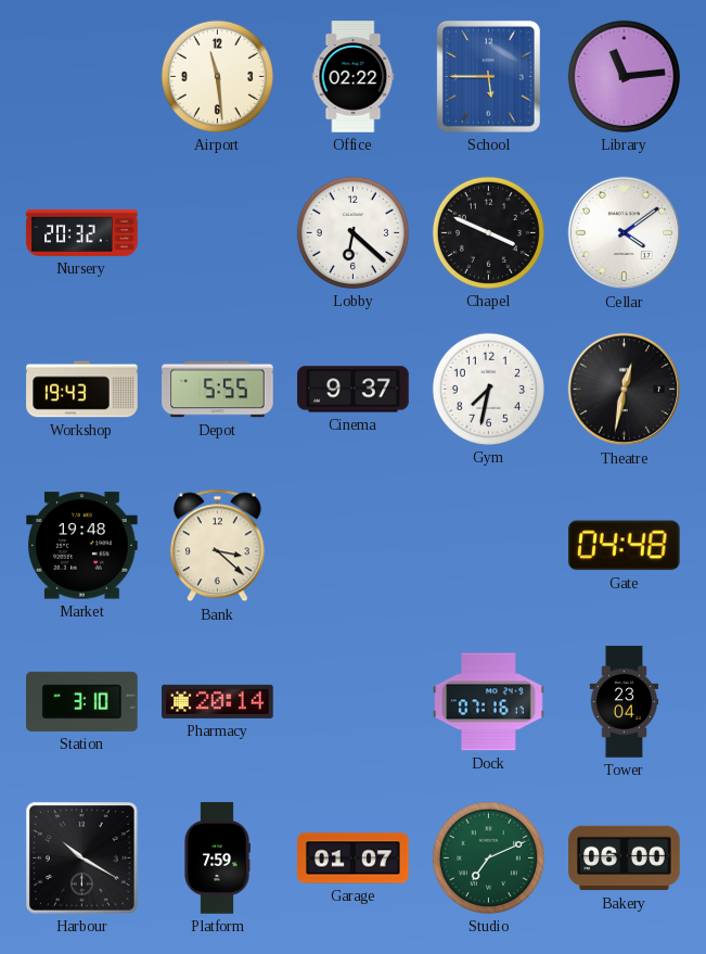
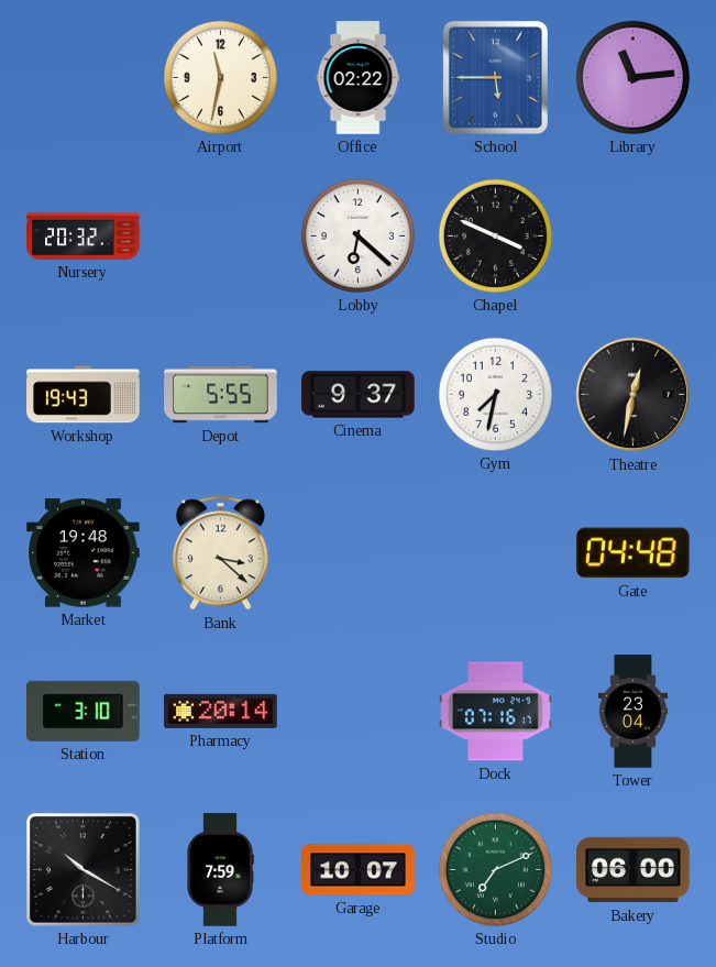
Airport: 11:29 -> 11:32 (220, 77)
Cellar: 4:09 -> none (625, 233)
Garage: 01:07 -> 10:07 (359, 870)
